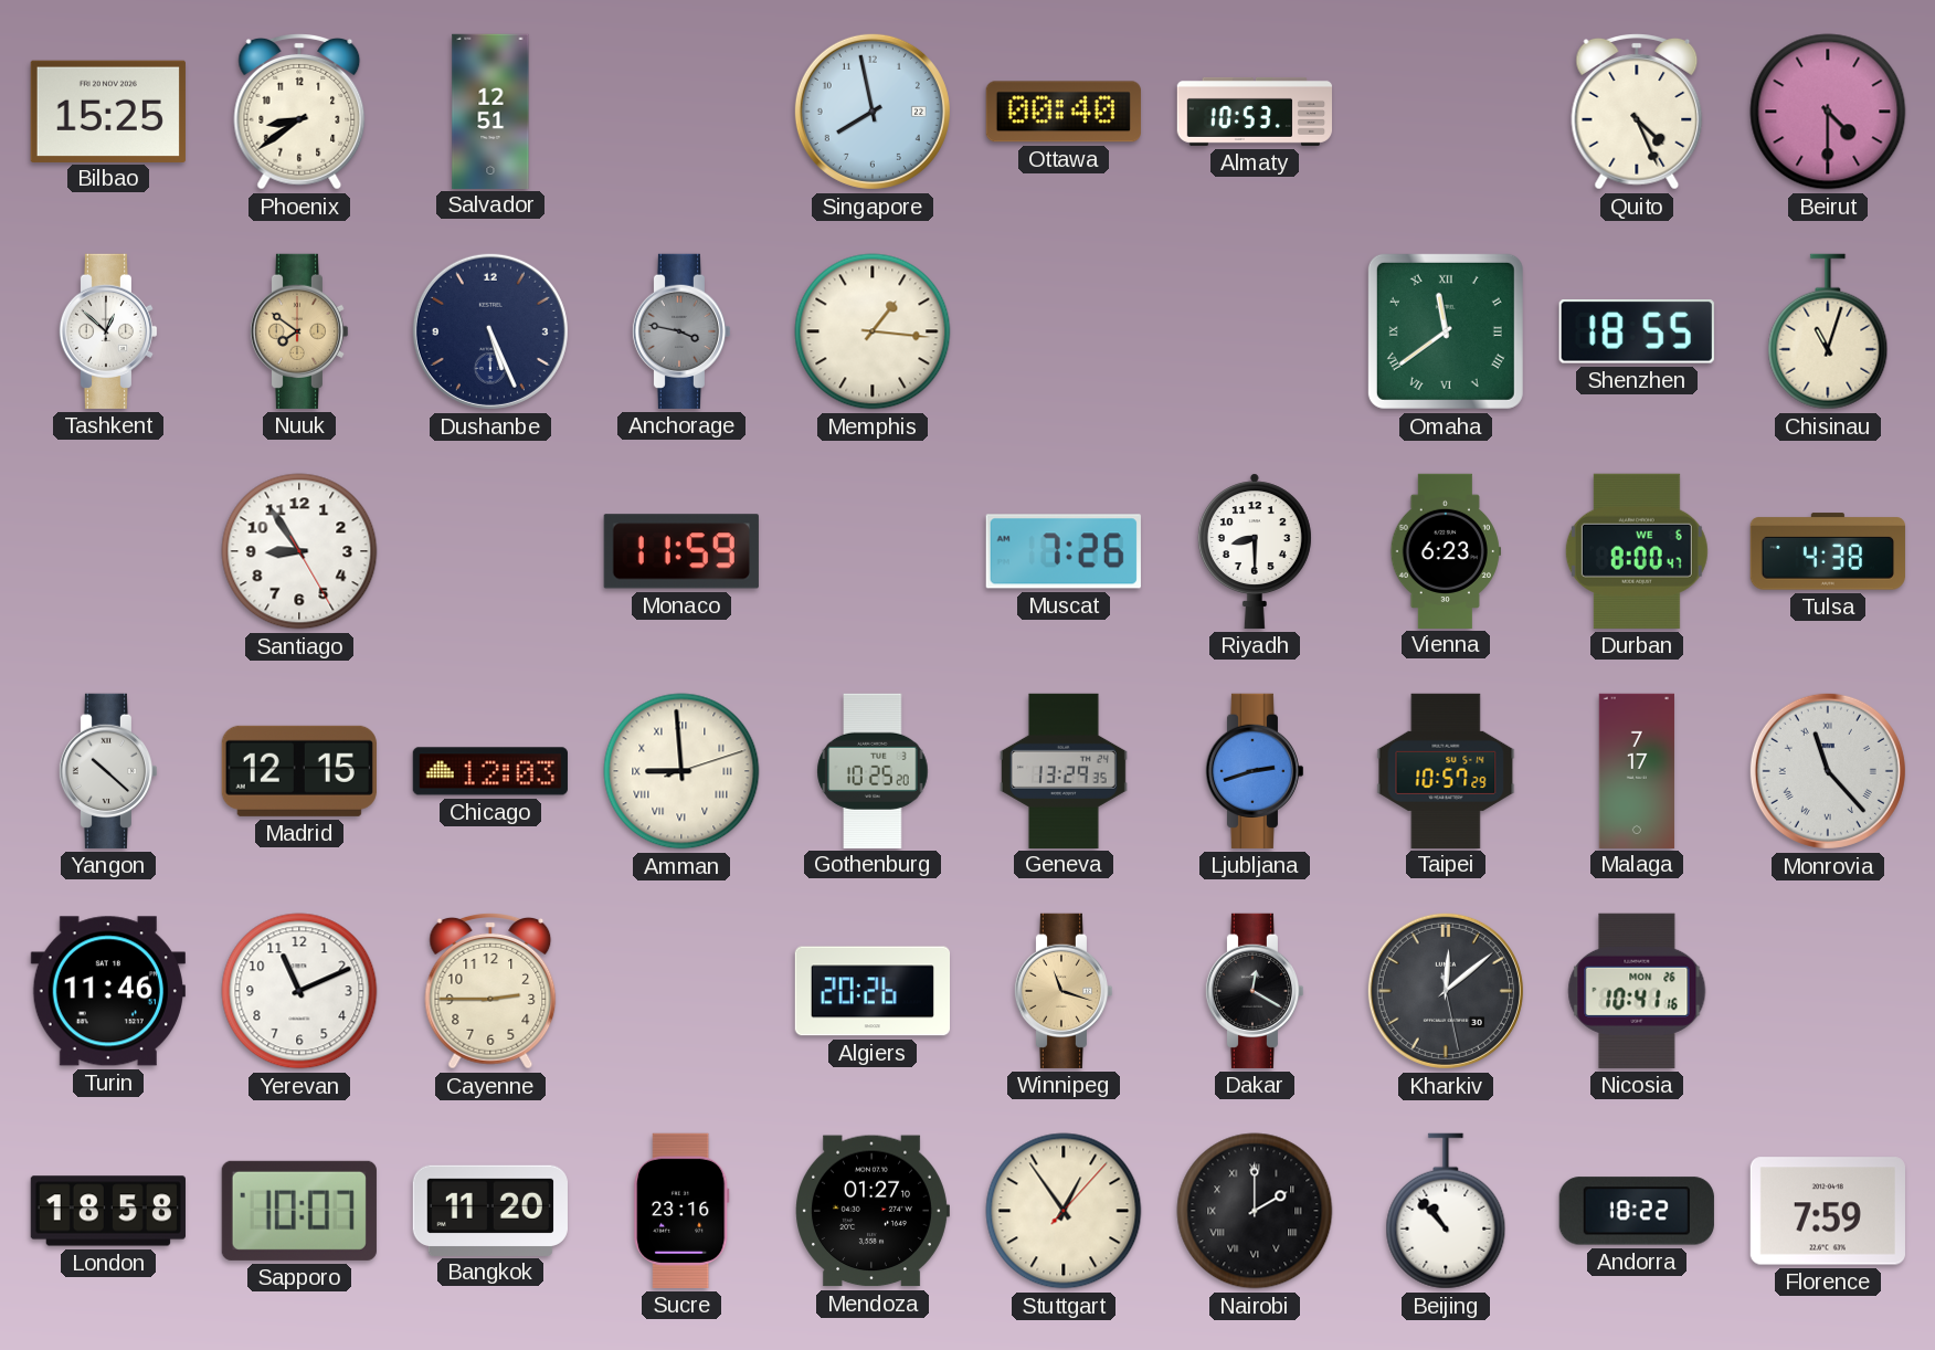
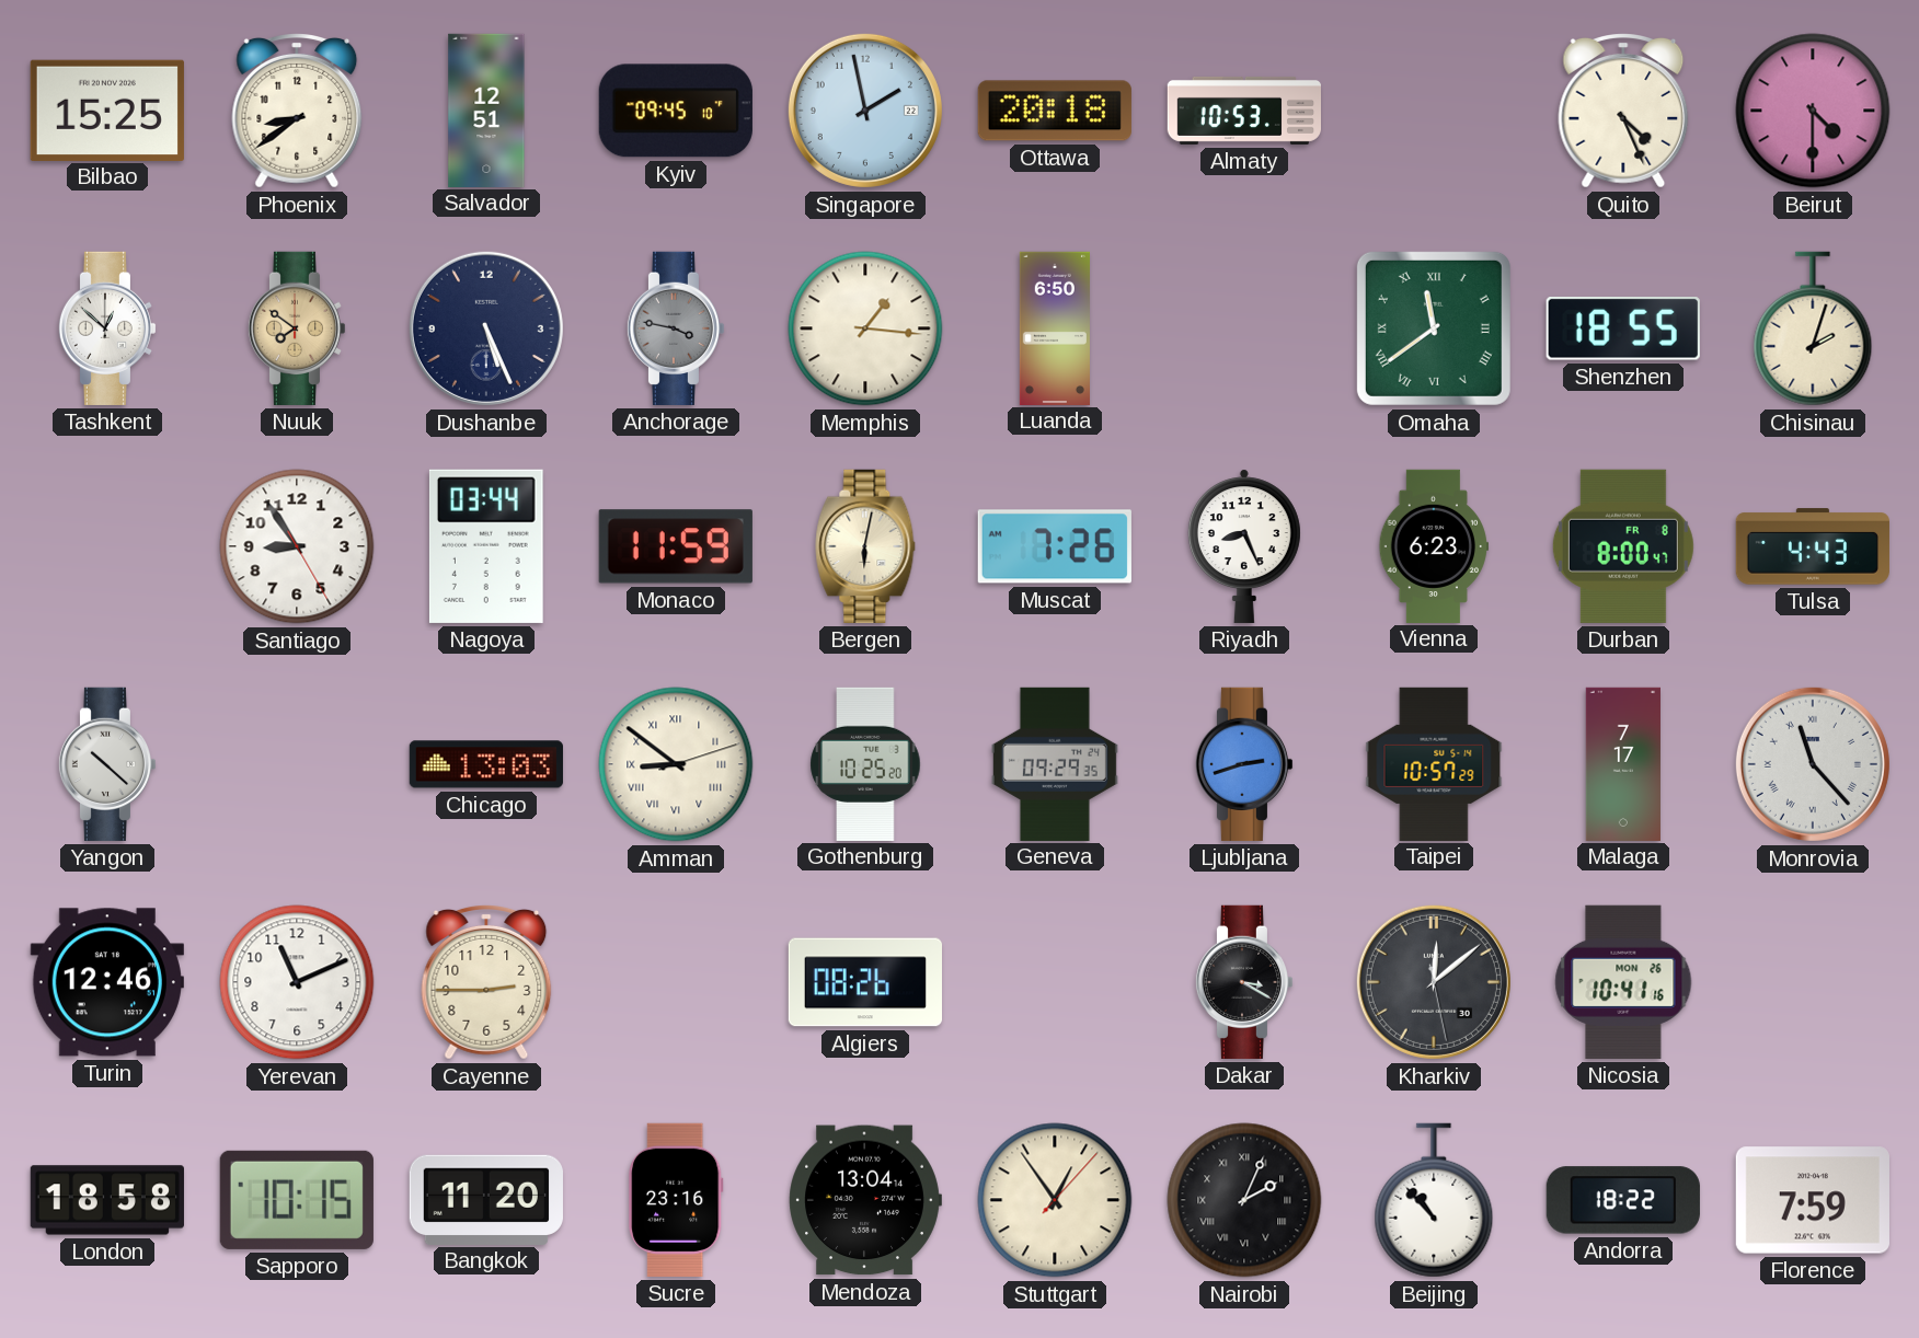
Kyiv: none -> 09:45 (676, 111)
Singapore: 7:58 -> 1:58 (865, 111)
Ottawa: 00:40 -> 20:18 (1055, 111)
Luanda: none -> 6:50 (1055, 327)
Chisinau: 11:03 -> 2:03 (1813, 328)
Nagoya: none -> 03:44 (486, 546)
Bergen: none -> 6:02 (865, 546)
Riyadh: 8:30 -> 8:26 (1244, 546)
Durban date: WE 6 -> FR 8 (1623, 546)
Tulsa: 4:38 -> 4:43 (1813, 546)
Madrid: 12:15 -> none (299, 771)
Chicago: 12:03 -> 13:03 (486, 764)
Amman: 8:59 -> 8:51 (676, 764)
Geneva: 13:29 -> 09:29 (1055, 763)
Turin: 11:46 -> 12:46 (107, 982)
Algiers: 20:26 -> 08:26 (864, 982)
Winnipeg: 11:18 -> none (1064, 991)
Dakar: 12:20 -> 3:20 (1244, 982)
Sapporo: 10:07 -> 10:15 (297, 1200)
Mendoza: 01:27 -> 13:04 (865, 1200)
Nairobi: 2:00 -> 2:04 (1244, 1200)
